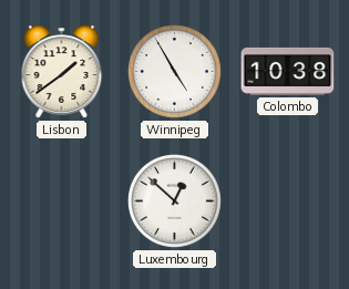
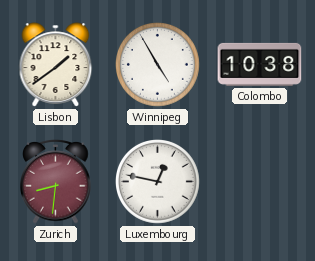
Zurich: none -> 8:31 (56, 182)
Luxembourg: 12:52 -> 12:47 (158, 182)
